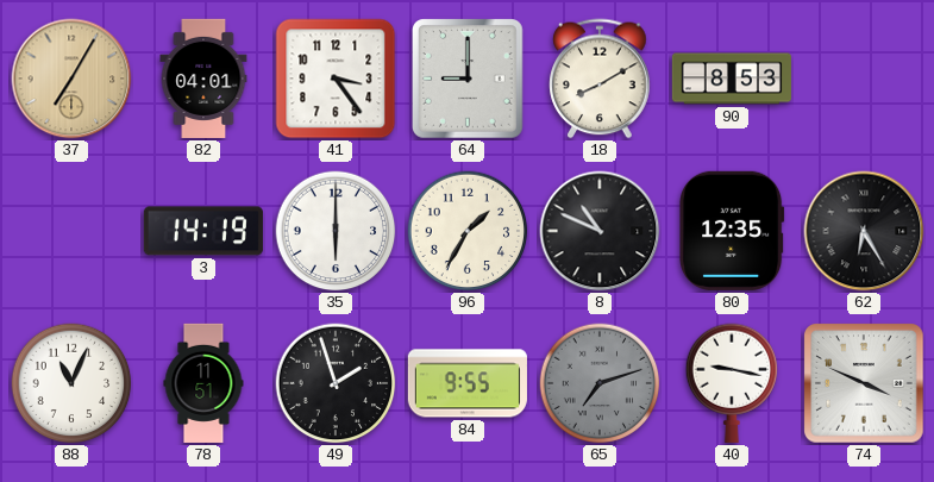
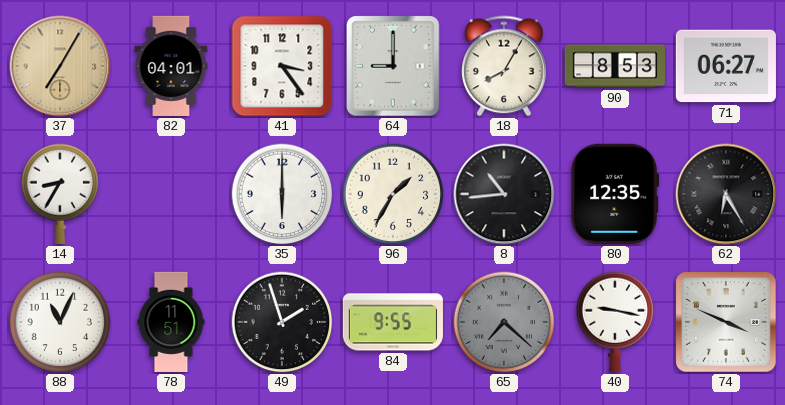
18: 8:10 -> 8:05 (504, 66)
71: none -> 06:27 (726, 66)
14: none -> 8:35 (60, 194)
3: 14:19 -> none (203, 231)
8: 10:49 -> 10:44 (504, 194)
65: 7:12 -> 7:22 (504, 322)
